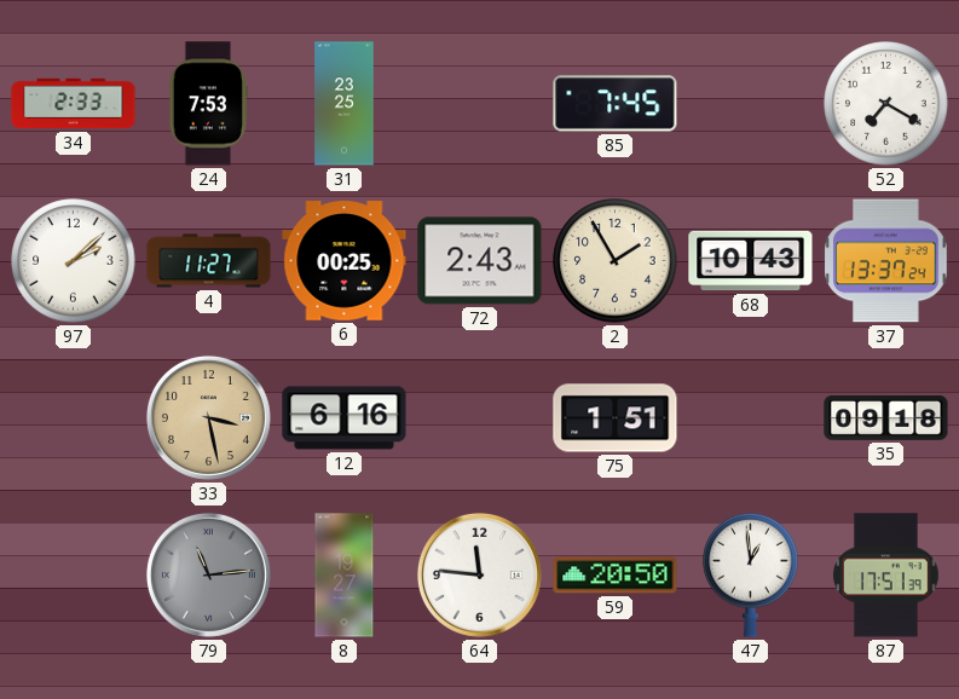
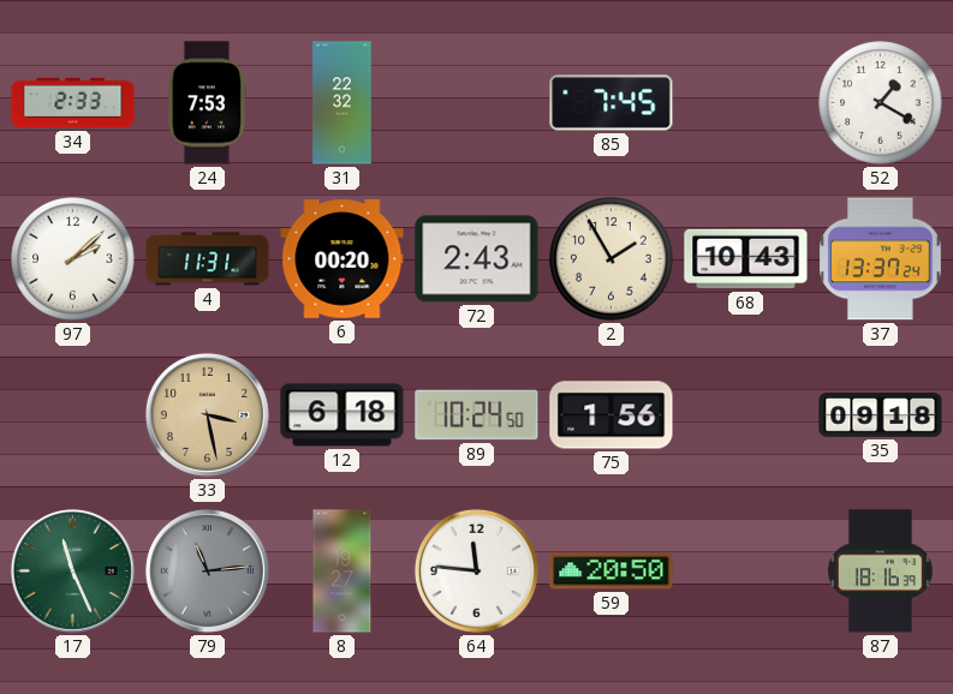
31: 23:25 -> 22:32 (343, 103)
52: 7:20 -> 1:20 (881, 103)
4: 11:27 -> 11:31 (208, 259)
6: 00:25 -> 00:20 (343, 259)
12: 6:16 -> 6:18 (343, 415)
89: none -> 10:24 (477, 415)
75: 1:51 -> 1:56 (612, 415)
17: none -> 11:26 (72, 570)
47: 12:59 -> none (751, 574)
87: 17:51 -> 18:16 (880, 572)
